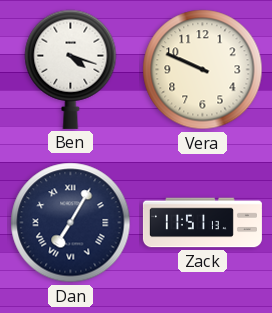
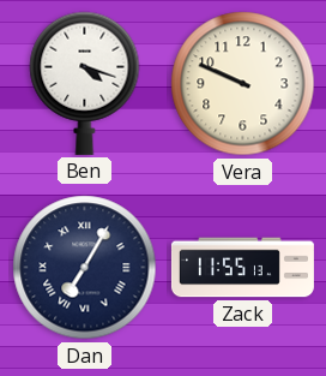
Zack: 11:51 -> 11:55 (242, 268)
